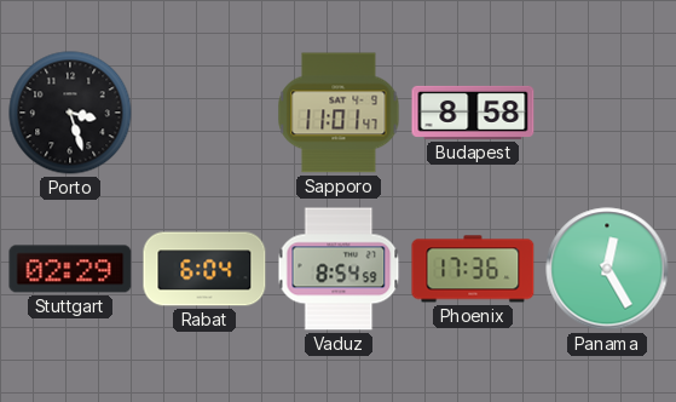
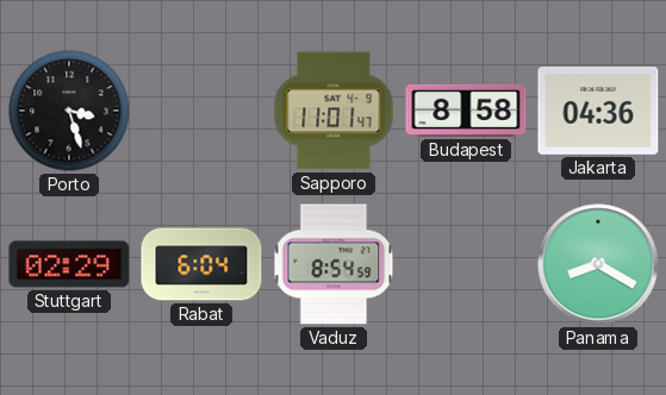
Jakarta: none -> 04:36 (598, 111)
Phoenix: 17:36 -> none (473, 269)
Panama: 12:25 -> 8:20 (598, 264)
